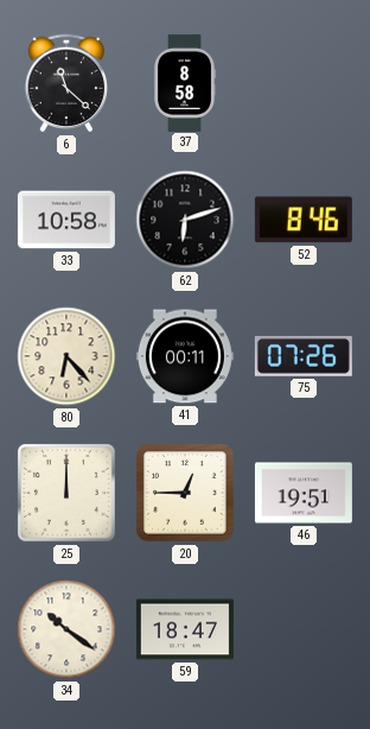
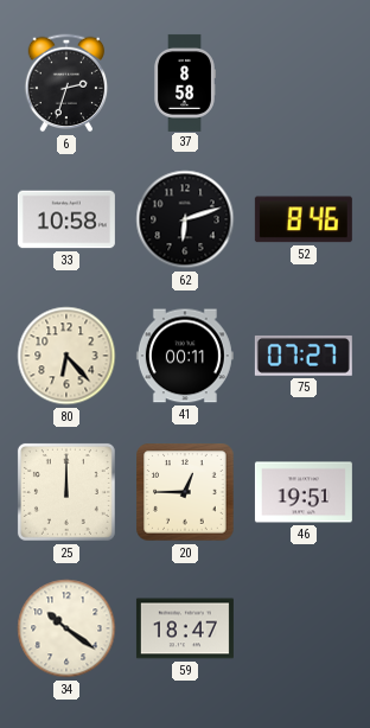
6: 11:22 -> 2:33 (66, 83)
75: 07:26 -> 07:27 (304, 356)
